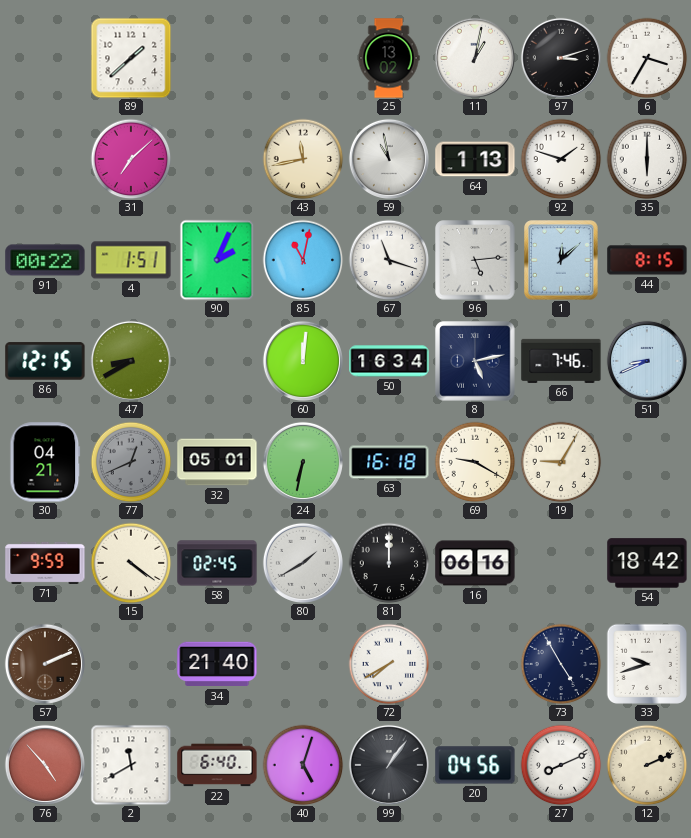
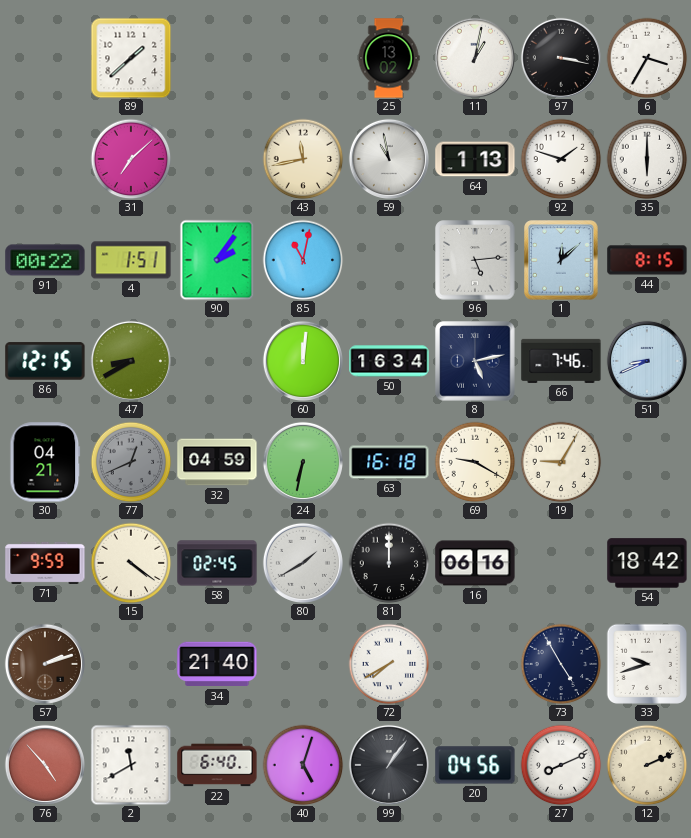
97: 3:12 -> 3:17 (561, 58)
90: 2:04 -> 2:06 (217, 260)
67: 11:18 -> none (389, 260)
32: 05:01 -> 04:59 (217, 462)
57: 2:11 -> 2:12 (45, 664)
